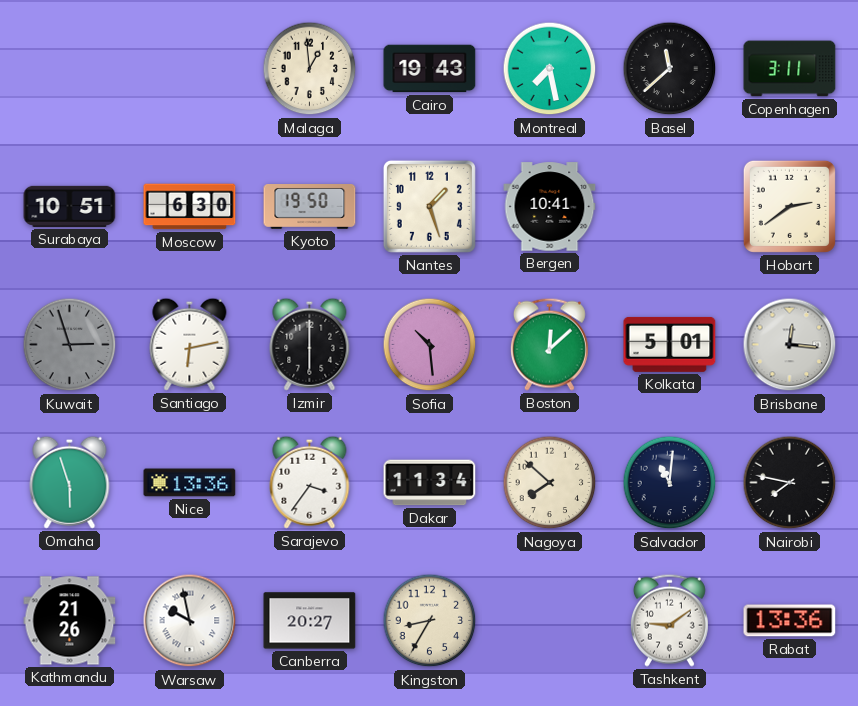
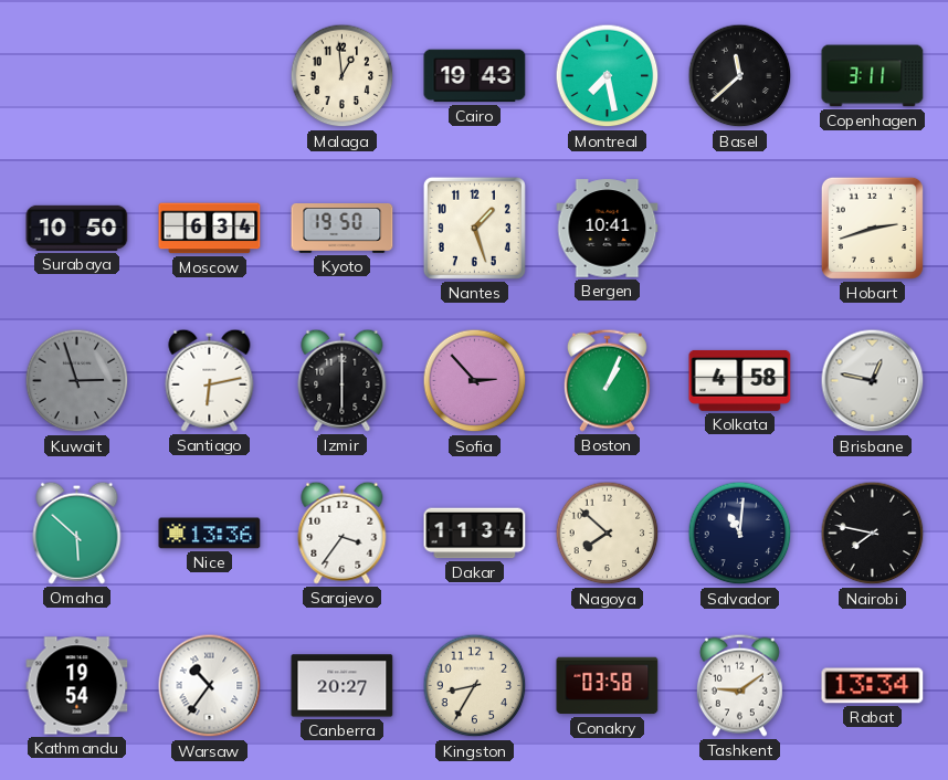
Surabaya: 10:51 -> 10:50 (77, 228)
Moscow: 6:30 -> 6:34 (210, 229)
Hobart: 2:39 -> 2:42 (872, 228)
Sofia: 10:29 -> 2:53 (475, 381)
Boston: 12:08 -> 1:04 (607, 380)
Kolkata: 5:01 -> 4:58 (740, 380)
Brisbane: 12:16 -> 12:47 (873, 381)
Omaha: 5:57 -> 5:52 (77, 533)
Kathmandu: 21:26 -> 19:54 (77, 686)
Warsaw: 9:58 -> 10:36 (210, 686)
Conakry: none -> 03:58 (608, 686)
Rabat: 13:36 -> 13:34 (873, 686)
